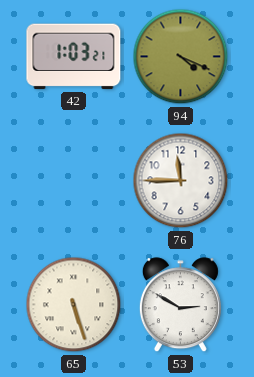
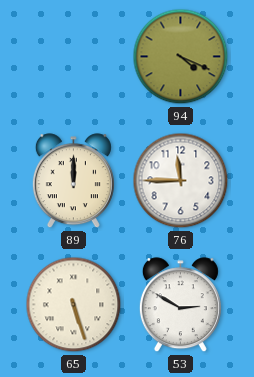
42: 1:03 -> none (74, 57)
89: none -> 12:00 (73, 181)
